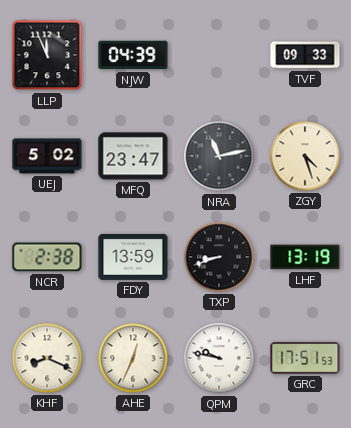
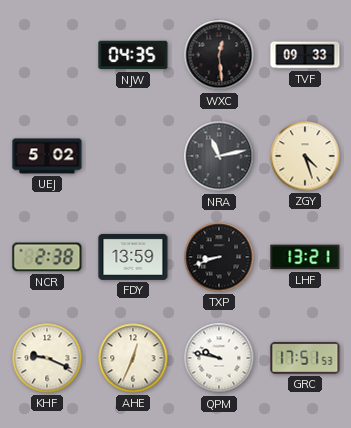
LLP: 11:56 -> none (47, 55)
NJW: 04:39 -> 04:35 (133, 55)
WXC: none -> 12:29 (219, 55)
MFQ: 23:47 -> none (133, 156)
LHF: 13:19 -> 13:21 (305, 257)
KHF: 8:19 -> 9:19 (47, 358)
